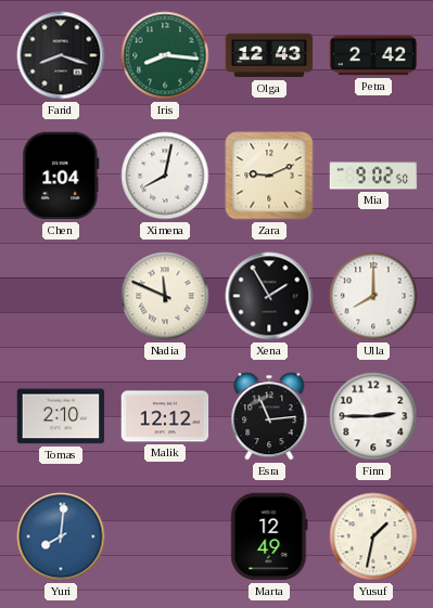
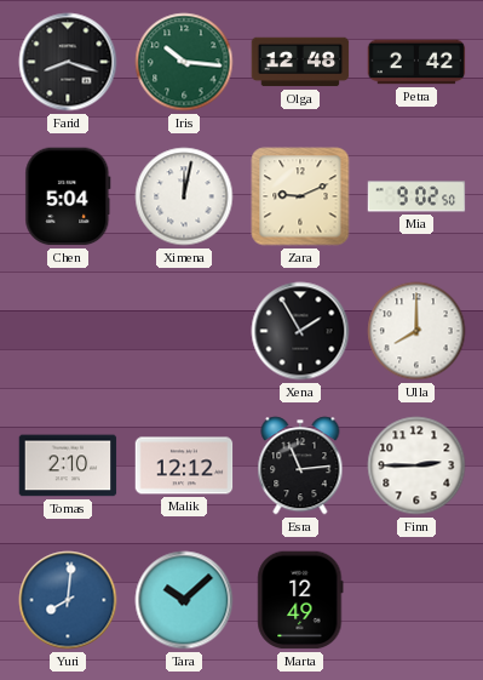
Iris: 8:16 -> 10:16 (184, 62)
Olga: 12:43 -> 12:48 (300, 62)
Chen: 1:04 -> 5:04 (68, 196)
Ximena: 8:02 -> 12:02 (184, 196)
Nadia: 11:49 -> none (165, 296)
Tara: none -> 10:08 (184, 600)
Yusuf: 1:32 -> none (373, 536)
